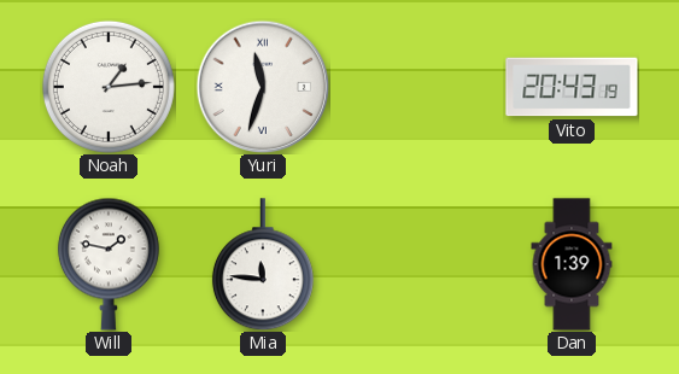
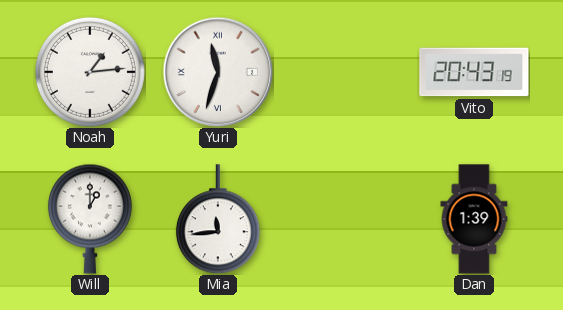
Will: 1:47 -> 1:00 (90, 219)
Mia: 11:46 -> 11:44 (218, 219)
